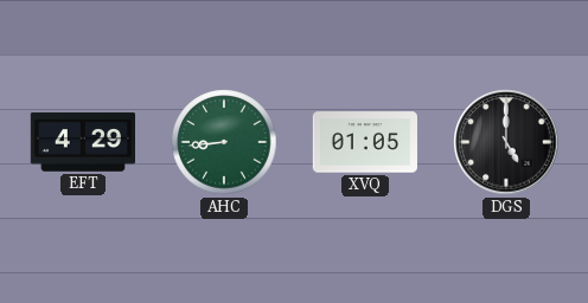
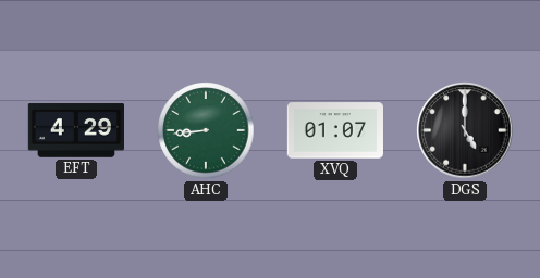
XVQ: 01:05 -> 01:07 (334, 130)
